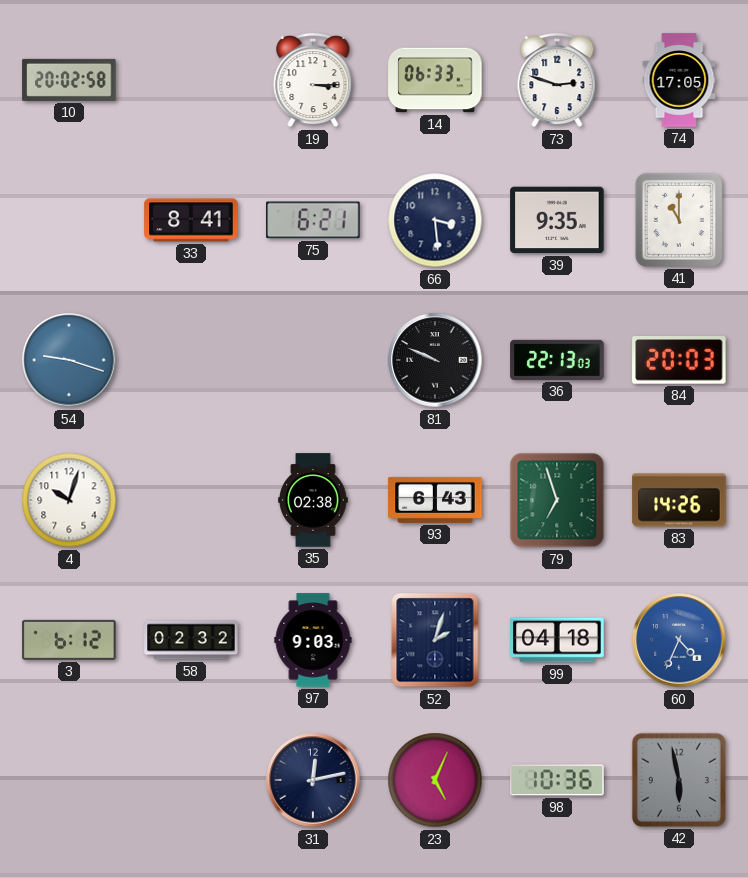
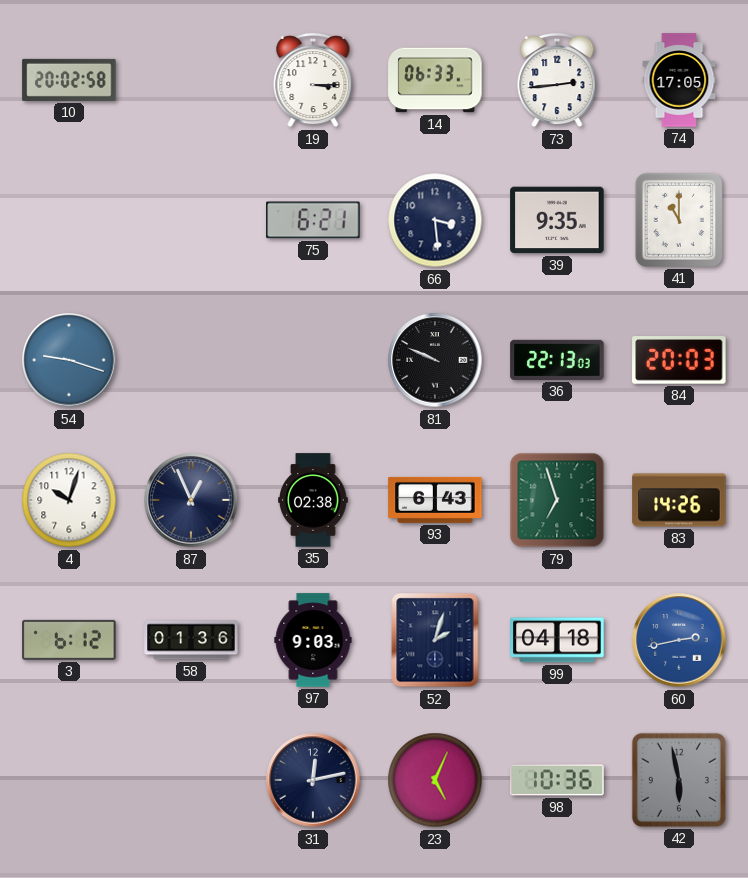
73: 2:48 -> 2:44 (557, 80)
33: 8:41 -> none (191, 220)
87: none -> 12:56 (191, 500)
58: 02:32 -> 01:36 (191, 640)
60: 4:34 -> 2:43 (679, 640)
